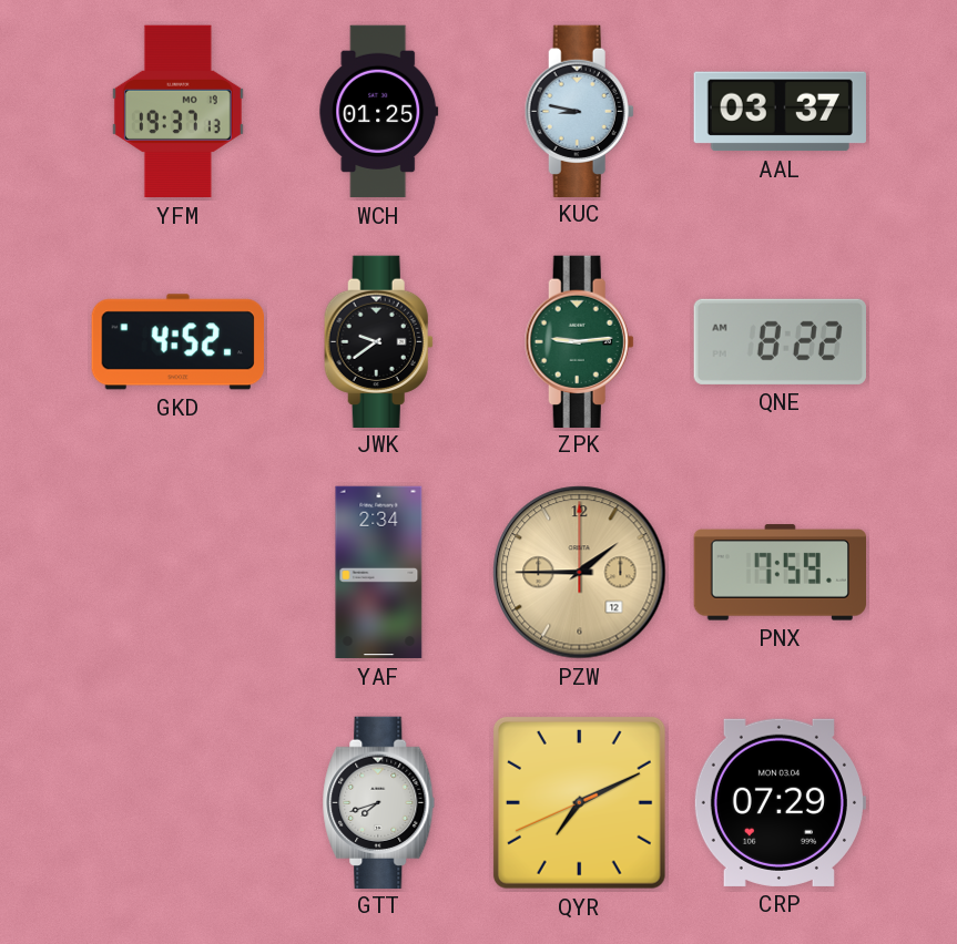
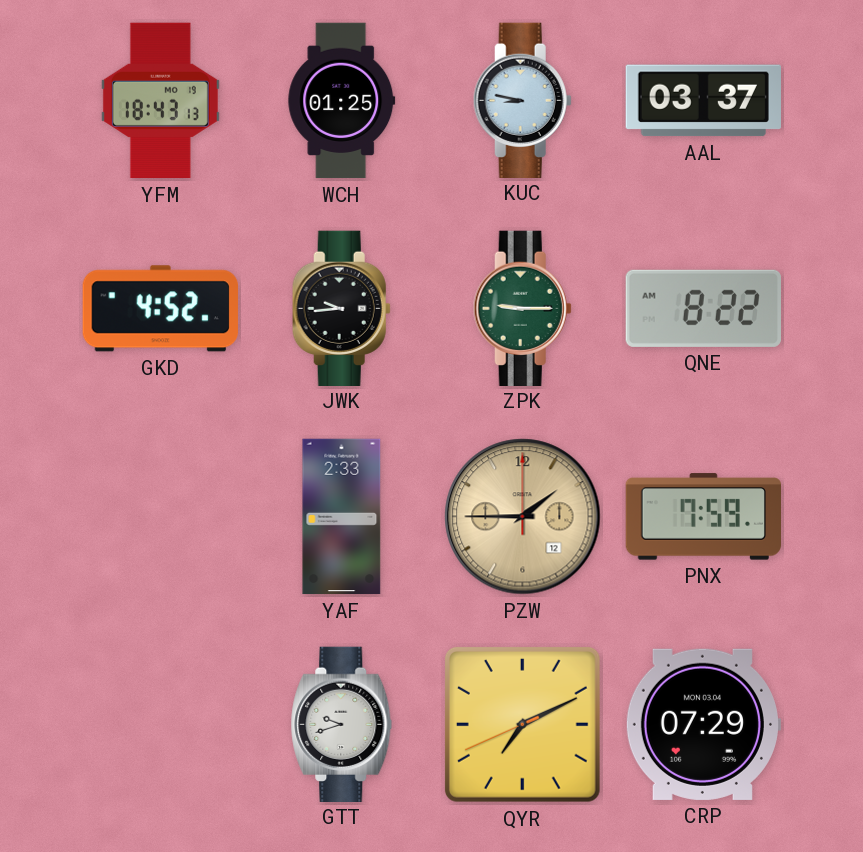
YFM: 19:37 -> 18:43 (160, 101)
JWK: 9:39 -> 9:44 (341, 308)
ZPK: 9:14 -> 9:15 (522, 308)
YAF: 2:34 -> 2:33 (342, 517)
GTT: 7:42 -> 9:42 (342, 724)
